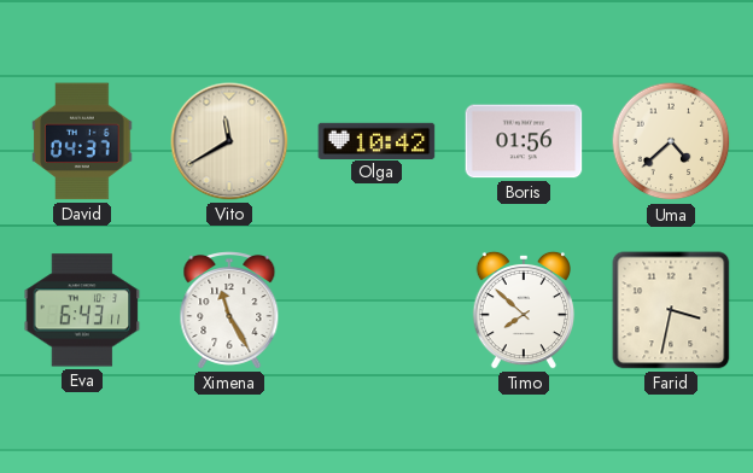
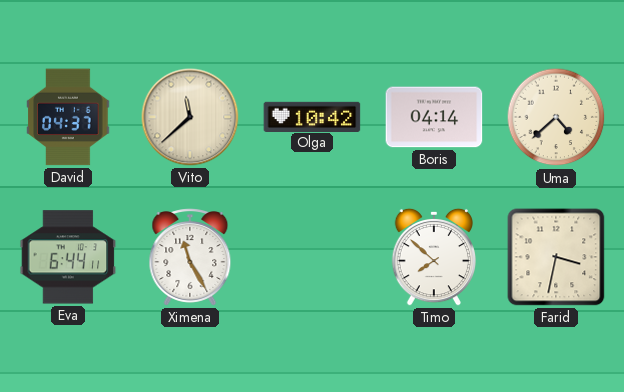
Vito: 11:40 -> 11:38 (190, 117)
Boris: 01:56 -> 04:14 (434, 117)
Eva: 6:43 -> 6:44 (68, 257)
